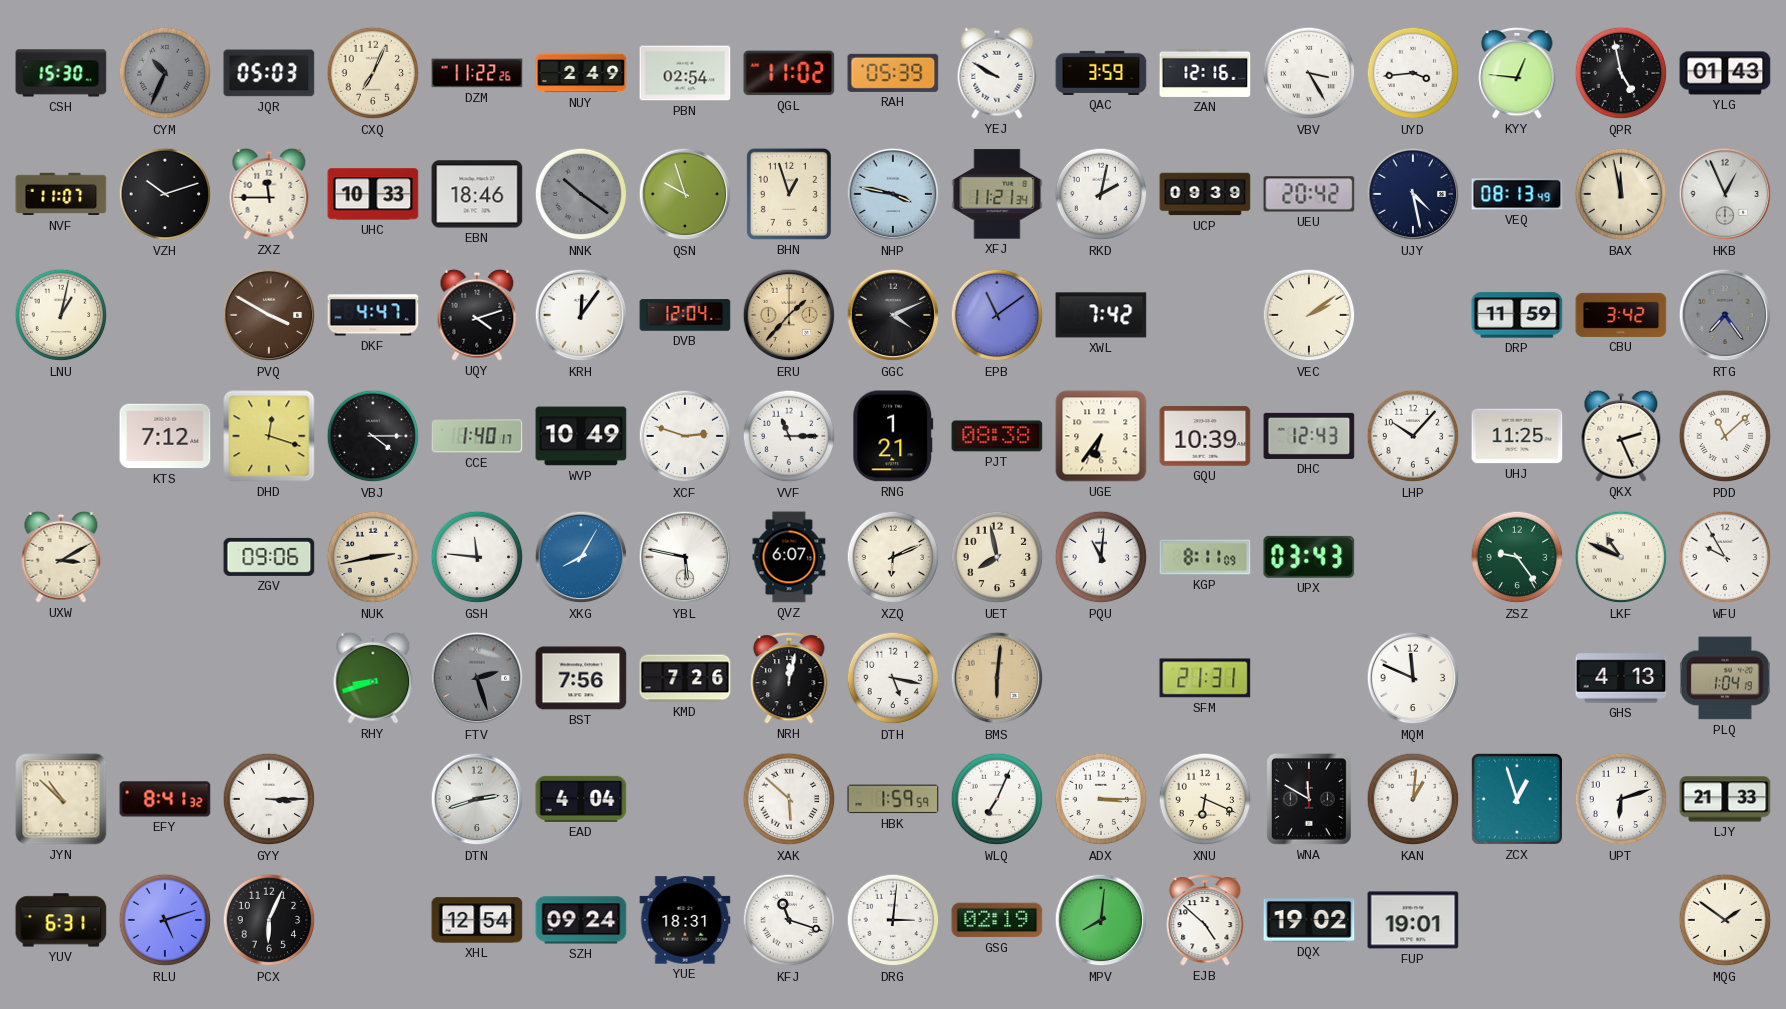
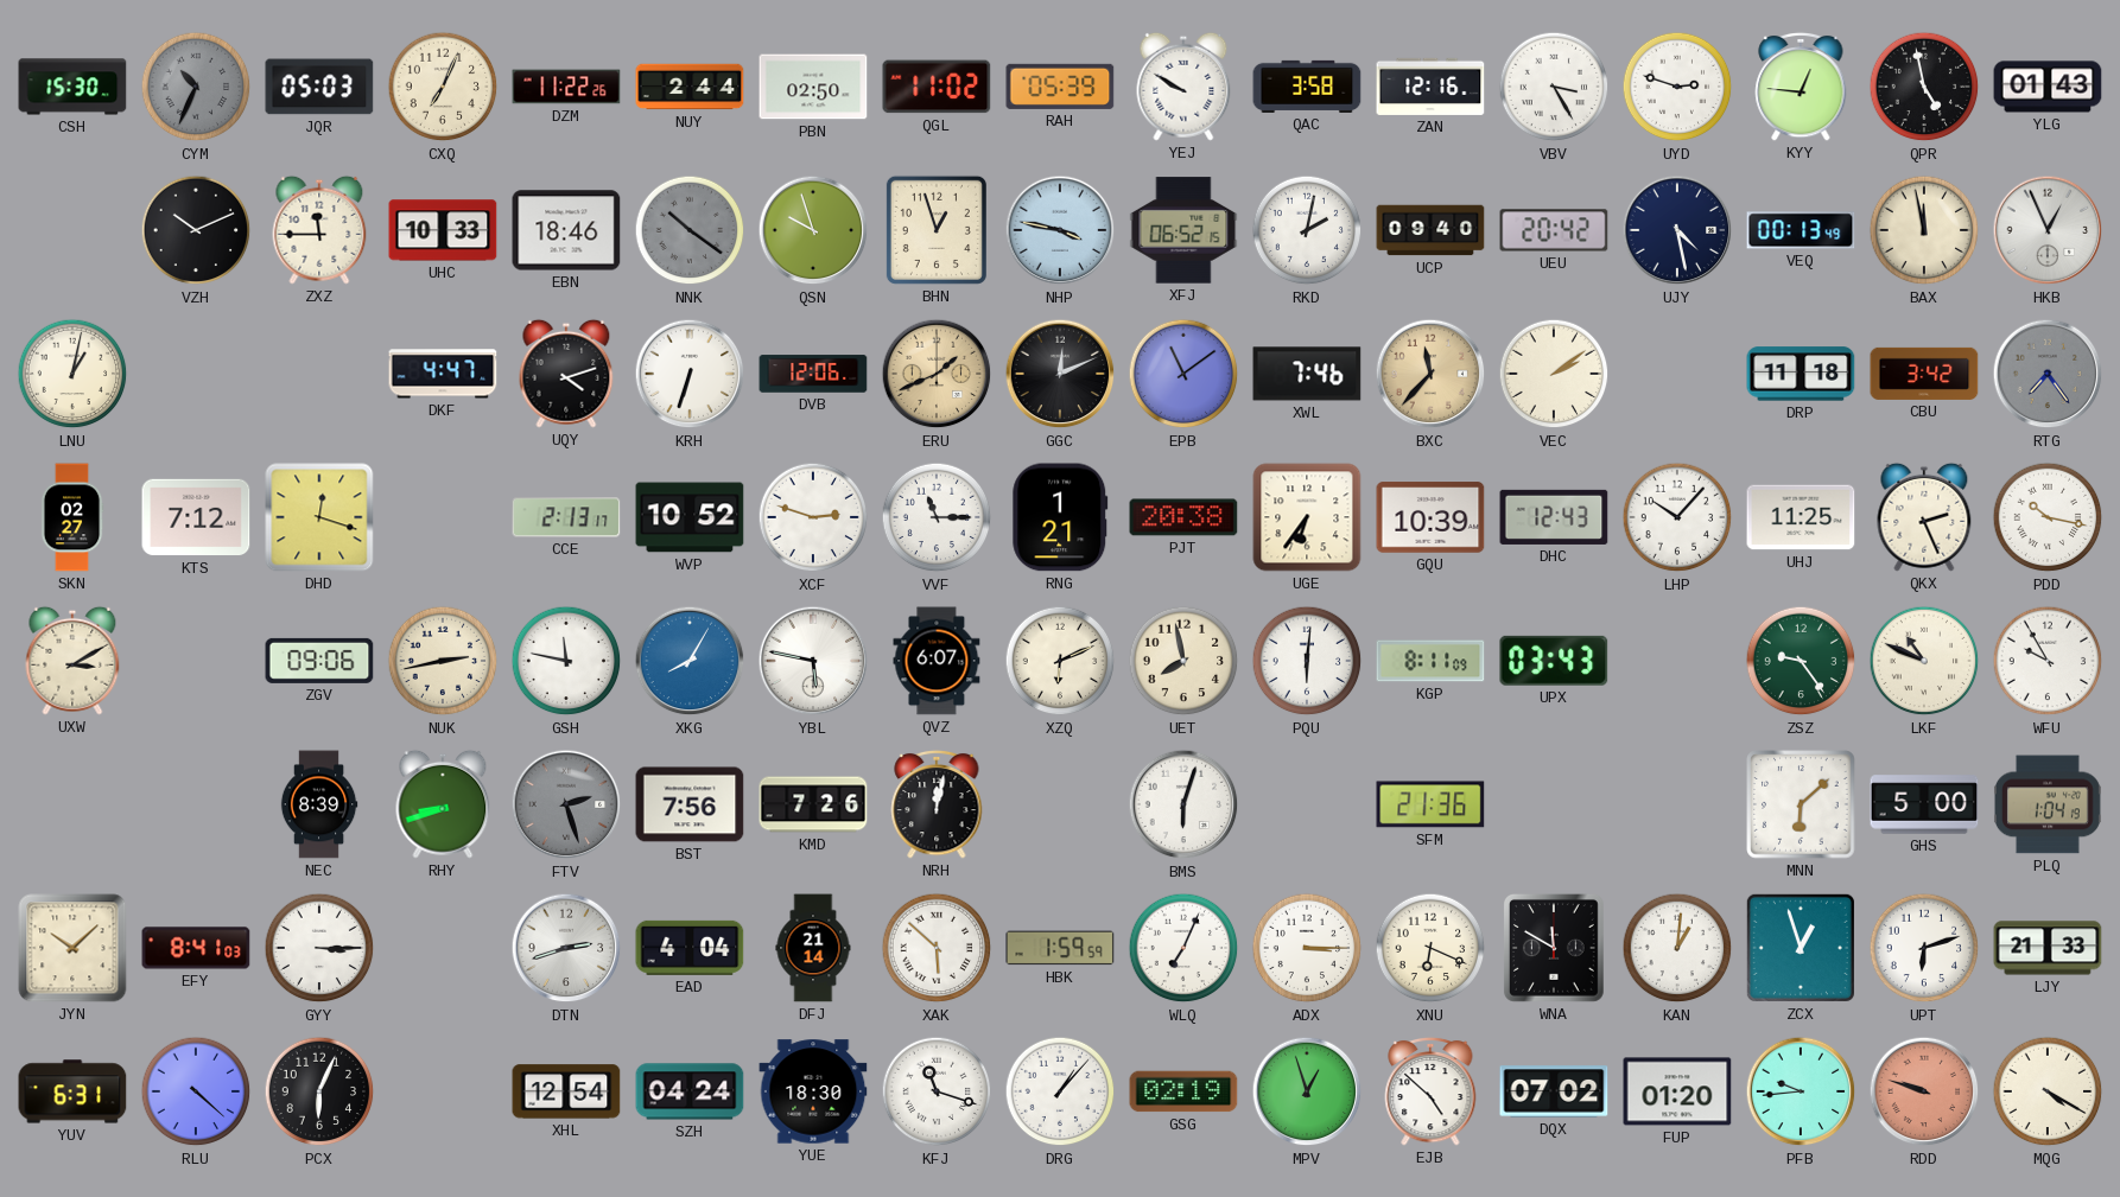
NUY: 2:49 -> 2:44 (690, 87)
PBN: 02:54 -> 02:50 (813, 87)
QAC: 3:59 -> 3:58 (1307, 87)
UYD: 3:44 -> 2:48 (1677, 87)
NVF: 11:07 -> none (61, 194)
VZH: 10:12 -> 10:11 (196, 230)
XFJ: 11:21 -> 06:52 (1183, 230)
UCP: 09:39 -> 09:40 (1430, 230)
VEQ: 08:13 -> 00:13 (1801, 230)
PVQ: 3:50 -> none (269, 315)
KRH: 12:06 -> 6:33 (690, 374)
DVB: 12:04 -> 12:06 (813, 374)
ERU: 1:37 -> 1:41 (937, 374)
GGC: 4:11 -> 12:11 (1060, 374)
XWL: 7:42 -> 7:46 (1307, 374)
BXC: none -> 11:37 (1430, 374)
DRP: 11:59 -> 11:18 (1801, 374)
SKN: none -> 02:27 (72, 517)
VBJ: 4:15 -> none (373, 436)
CCE: 1:40 -> 2:13 (566, 517)
WVP: 10:49 -> 10:52 (690, 517)
PJT: 08:38 -> 20:38 (1183, 517)
PDD: 11:08 -> 10:17 (2048, 517)
GSH: 11:46 -> 11:47 (566, 661)
PQU: 11:01 -> 6:01 (1307, 661)
NEC: none -> 8:39 (319, 804)
DTH: 5:17 -> none (893, 678)
BMS: 6:01 -> 6:03 (1183, 804)
BMS dial: champagne -> white (1183, 804)
SFM: 21:31 -> 21:36 (1430, 804)
MQM: 11:49 -> none (1413, 678)
MNN: none -> 6:08 (1801, 804)
GHS: 4:13 -> 5:00 (1924, 804)
JYN: 10:52 -> 10:08 (72, 948)
EFY: 8:41:32 -> 8:41:03 (196, 948)
DFJ: none -> 21:14 (813, 948)
RLU: 5:12 -> 4:22 (196, 1091)
SZH: 09:24 -> 04:24 (690, 1091)
YUE: 18:31 -> 18:30 (813, 1091)
DRG: 3:01 -> 1:07 (1060, 1091)
MPV: 8:01 -> 12:57 (1307, 1091)
DQX: 19:02 -> 07:02 (1554, 1091)
FUP: 19:01 -> 01:20 (1677, 1091)
PFB: none -> 9:44 (1801, 1091)
RDD: none -> 9:48 (1924, 1091)
MQG: 1:51 -> 4:20 (2048, 1091)
